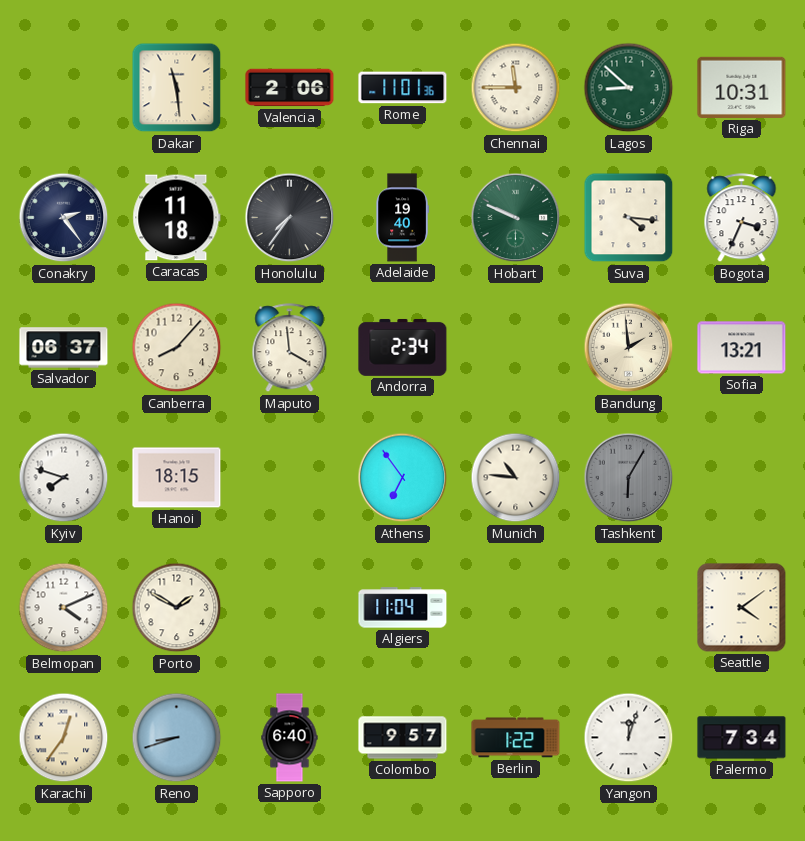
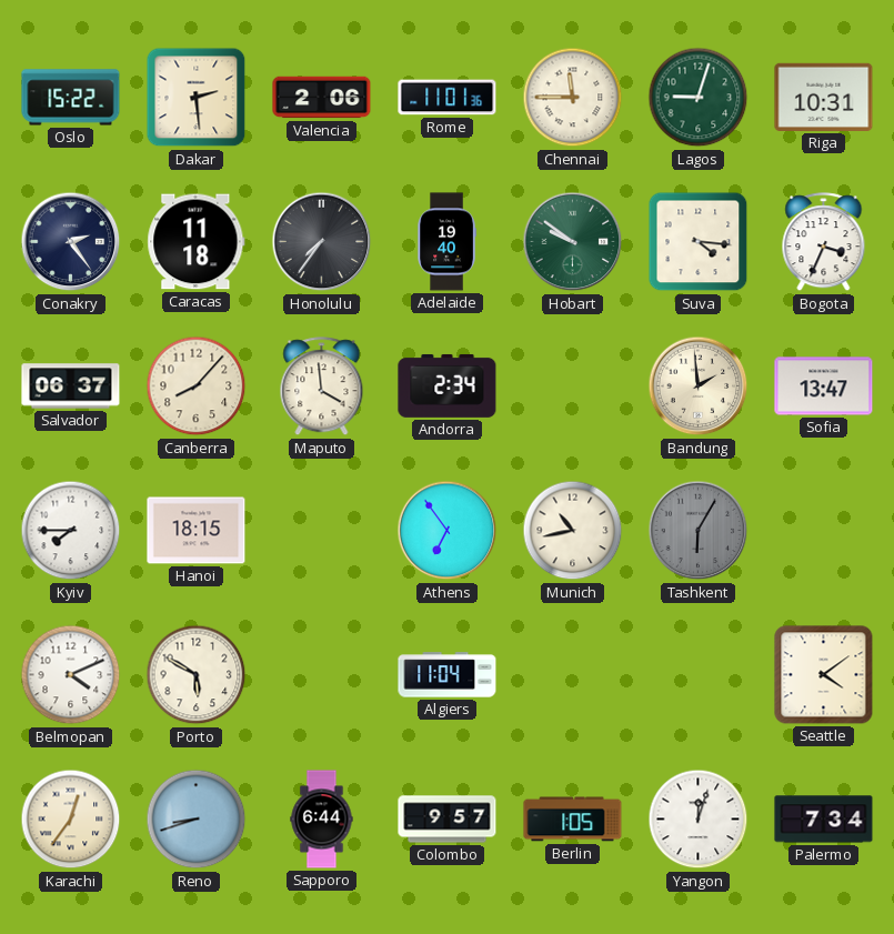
Oslo: none -> 15:22 (71, 98)
Dakar: 11:29 -> 2:29 (197, 98)
Lagos: 8:52 -> 9:03 (699, 98)
Hobart: 9:49 -> 9:51 (573, 242)
Sofia: 13:21 -> 13:47 (824, 386)
Kyiv: 7:48 -> 7:45 (71, 531)
Munich: 10:46 -> 10:43 (573, 531)
Porto: 1:50 -> 5:50 (197, 675)
Sapporo: 6:40 -> 6:44 (322, 820)
Berlin: 1:22 -> 1:05 (573, 820)
